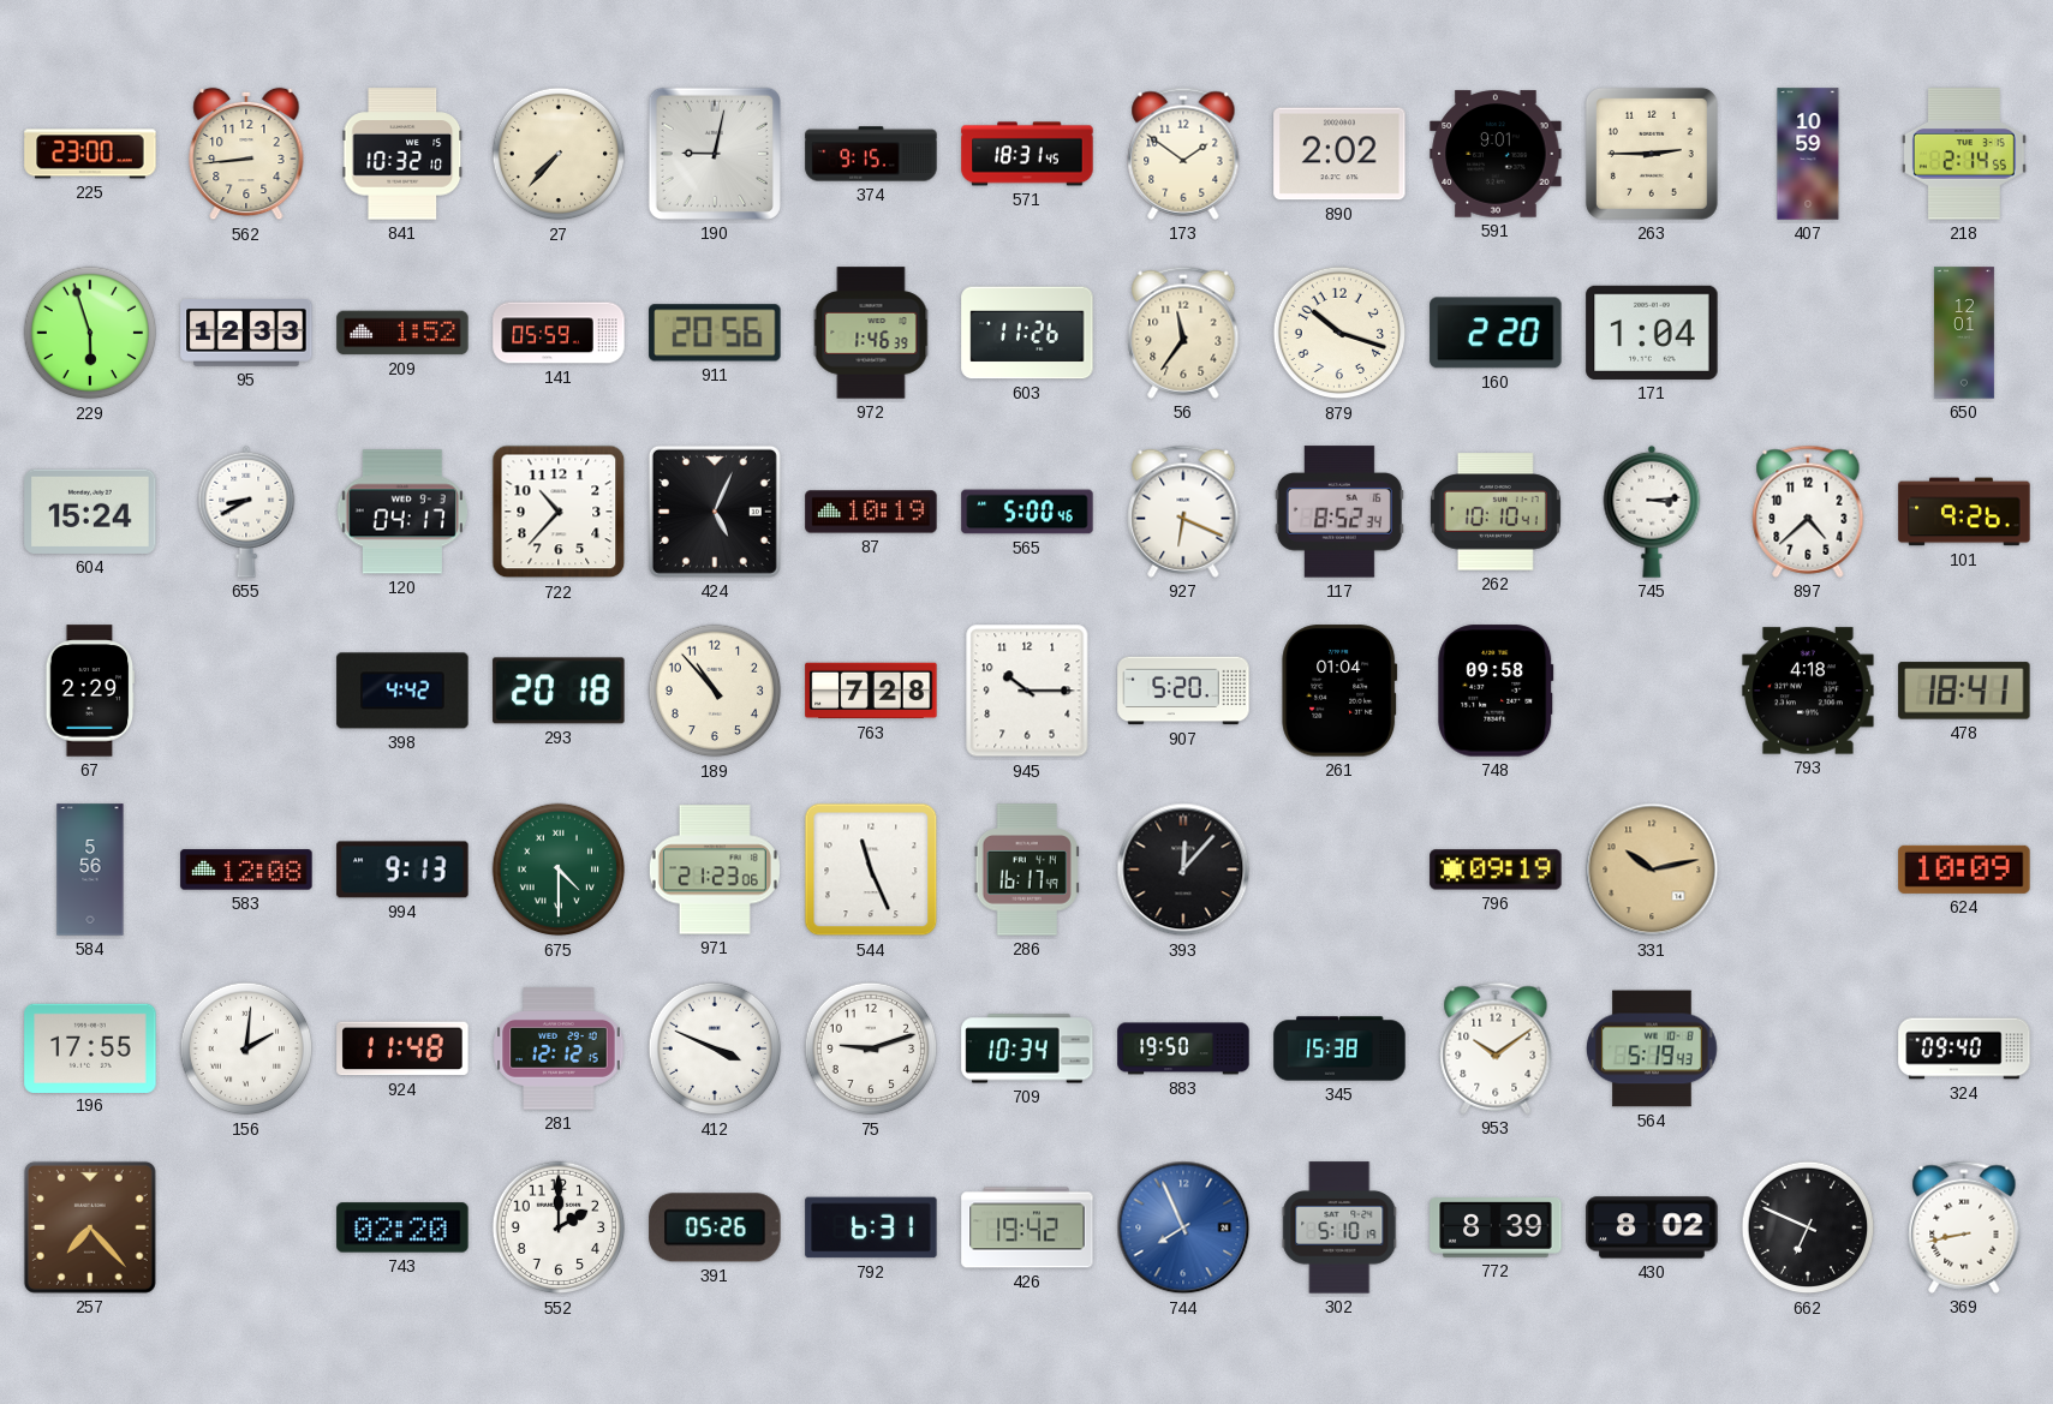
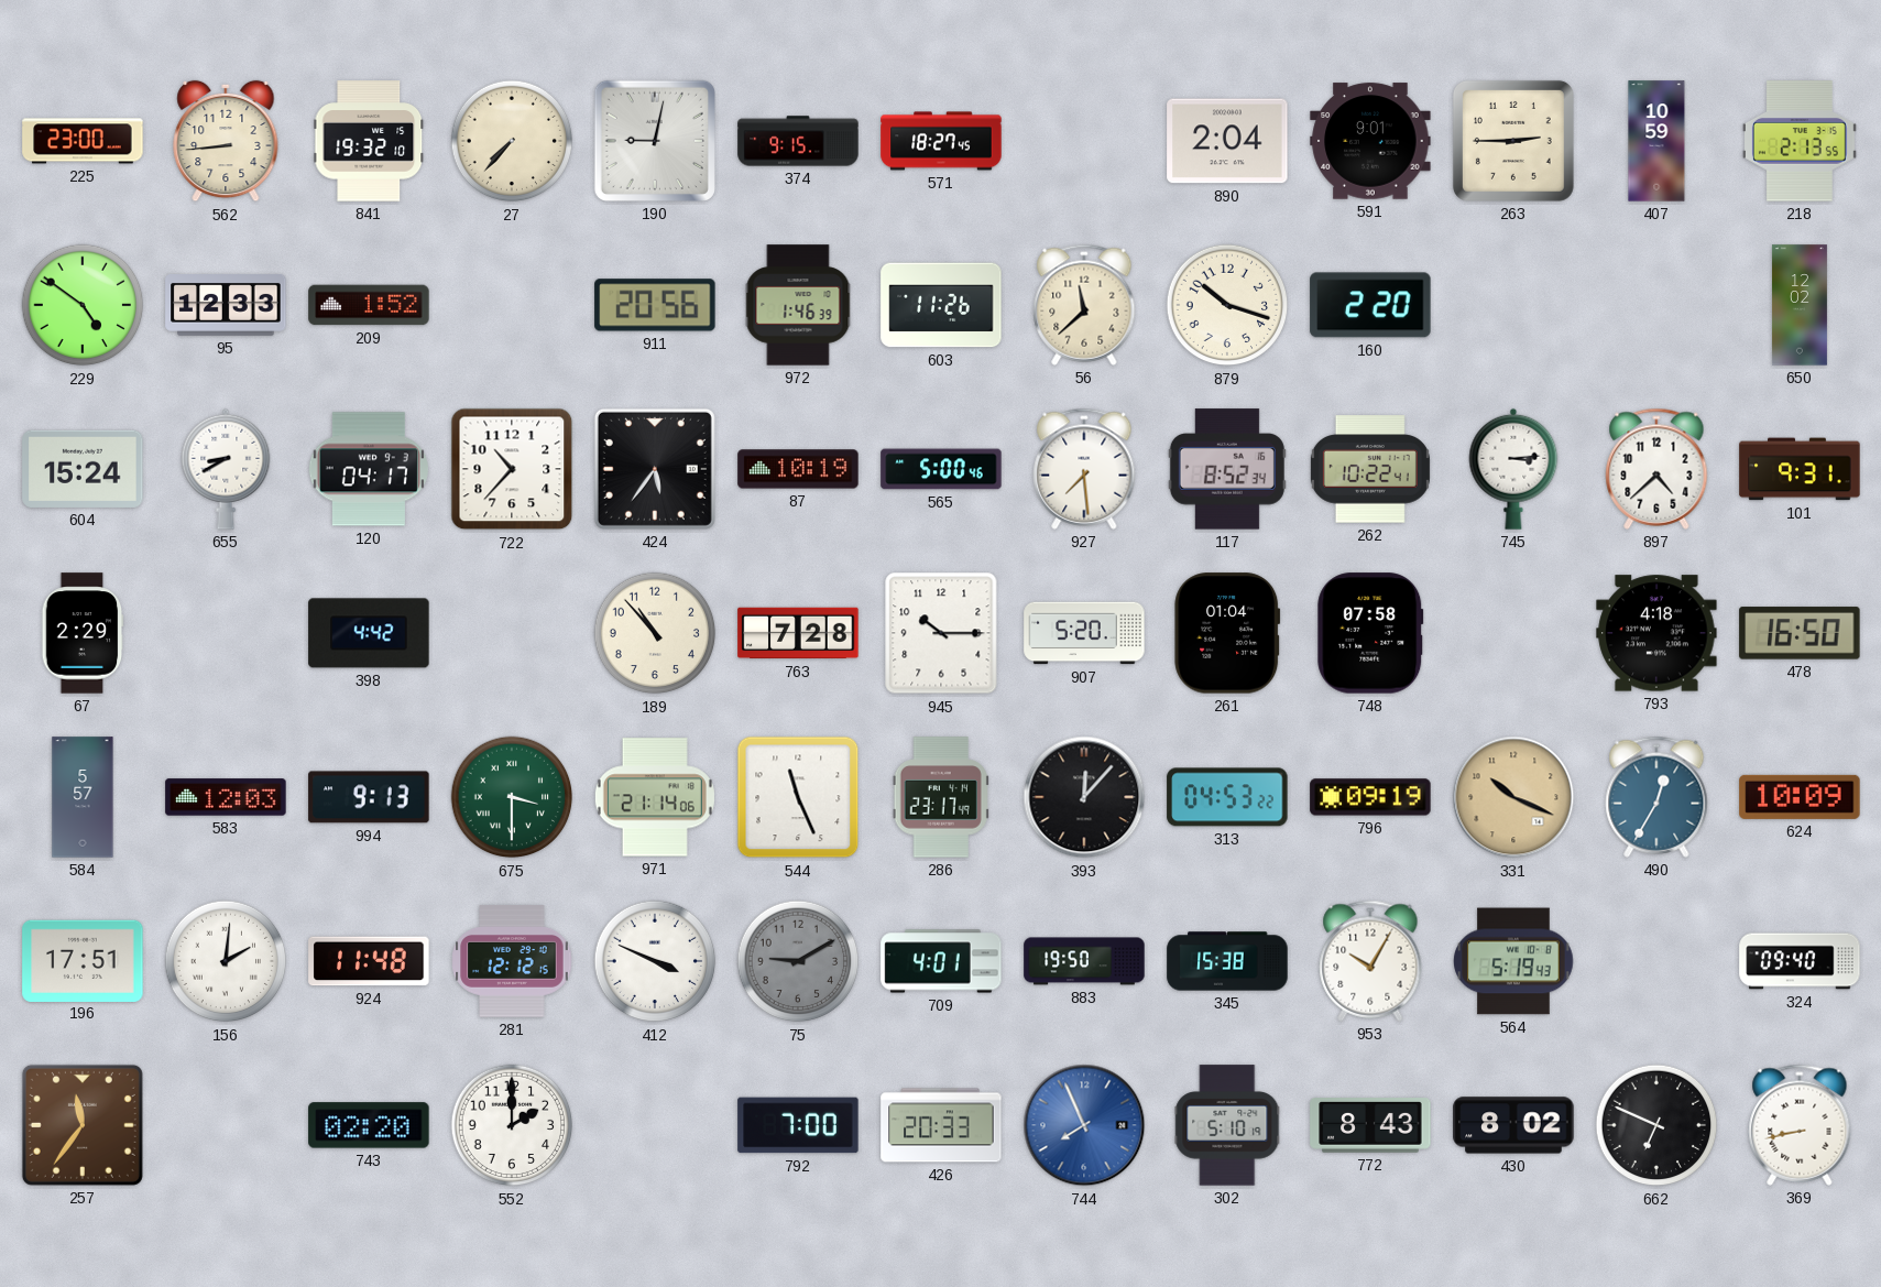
841: 10:32 -> 19:32 (369, 141)
571: 18:31 -> 18:27 (941, 141)
173: 1:51 -> none (1183, 154)
890: 2:02 -> 2:04 (1227, 141)
218: 2:14 -> 2:13 (1800, 141)
229: 5:57 -> 4:51 (83, 305)
141: 05:59 -> none (559, 333)
56: 11:36 -> 11:38 (1084, 305)
171: 1:04 -> none (1652, 333)
650: 12:01 -> 12:02 (1800, 305)
424: 5:04 -> 5:36 (655, 469)
927: 6:19 -> 7:29 (1084, 469)
262: 10:10 -> 10:22 (1370, 469)
101: 9:26 -> 9:31 (1800, 469)
293: 20:18 -> none (559, 691)
748: 09:58 -> 07:58 (1370, 633)
478: 18:41 -> 16:50 (1800, 633)
584: 5:56 -> 5:57 (83, 797)
583: 12:08 -> 12:03 (226, 797)
675: 4:30 -> 3:30 (512, 797)
971: 21:23 -> 21:14 (655, 797)
286: 16:17 -> 23:17 (941, 797)
313: none -> 04:53 (1227, 797)
331: 10:13 -> 10:19 (1513, 797)
490: none -> 12:35 (1656, 797)
196: 17:55 -> 17:51 (83, 960)
75: 9:12 -> 9:10 (798, 961)
75 dial: white -> grey (798, 961)
709: 10:34 -> 4:01 (941, 961)
953: 10:09 -> 10:05 (1370, 961)
257: 7:23 -> 11:36 (83, 1125)
391: 05:26 -> none (715, 1227)
792: 6:31 -> 7:00 (798, 1125)
426: 19:42 -> 20:33 (941, 1125)
772: 8:39 -> 8:43 (1370, 1126)
